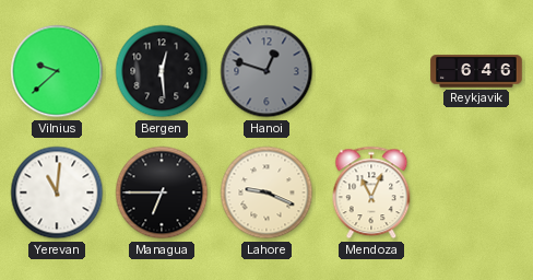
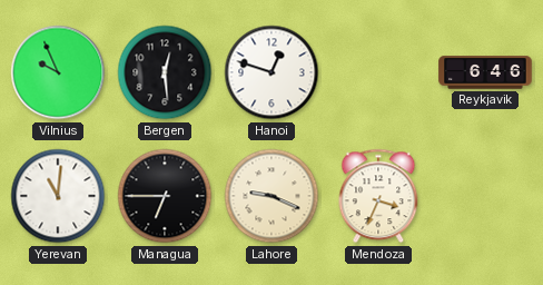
Vilnius: 9:38 -> 9:56 (58, 72)
Hanoi dial: grey -> white (271, 72)
Mendoza: 11:04 -> 3:34 (378, 196)
